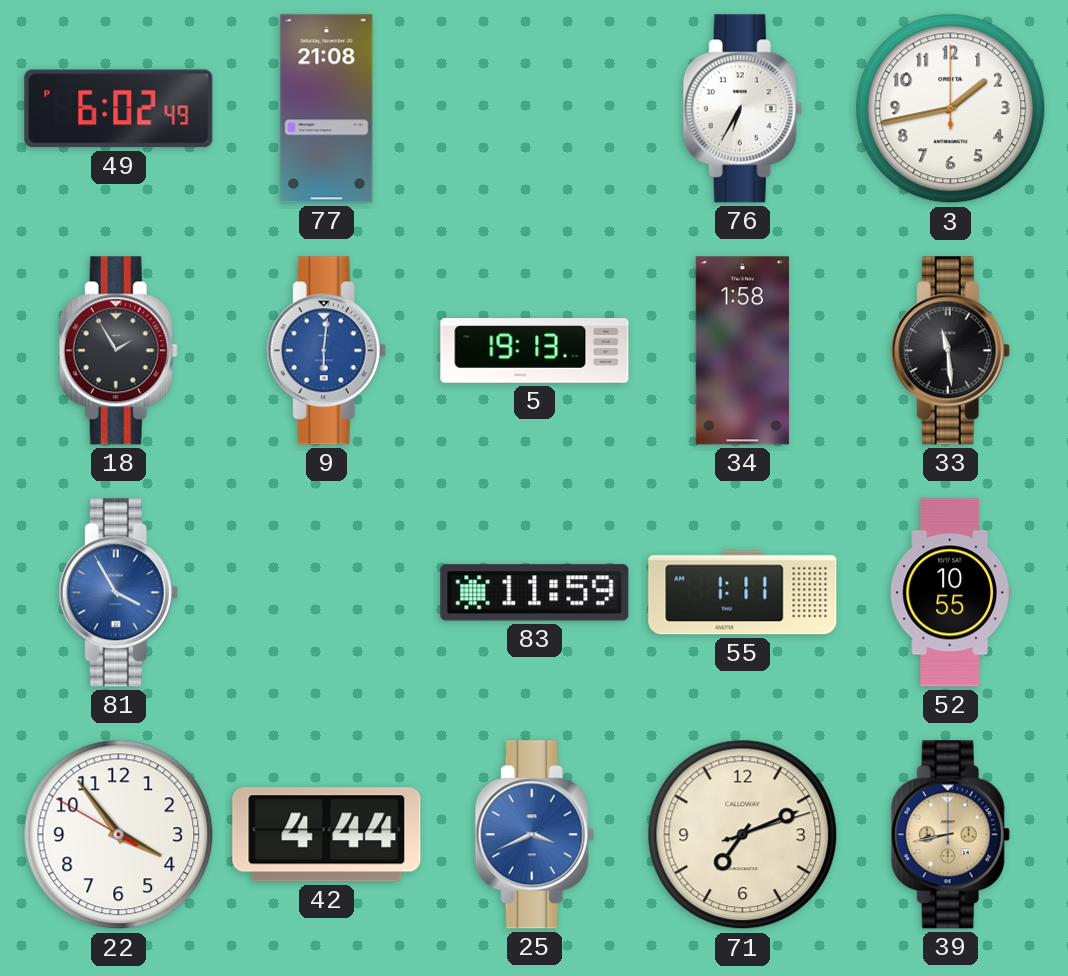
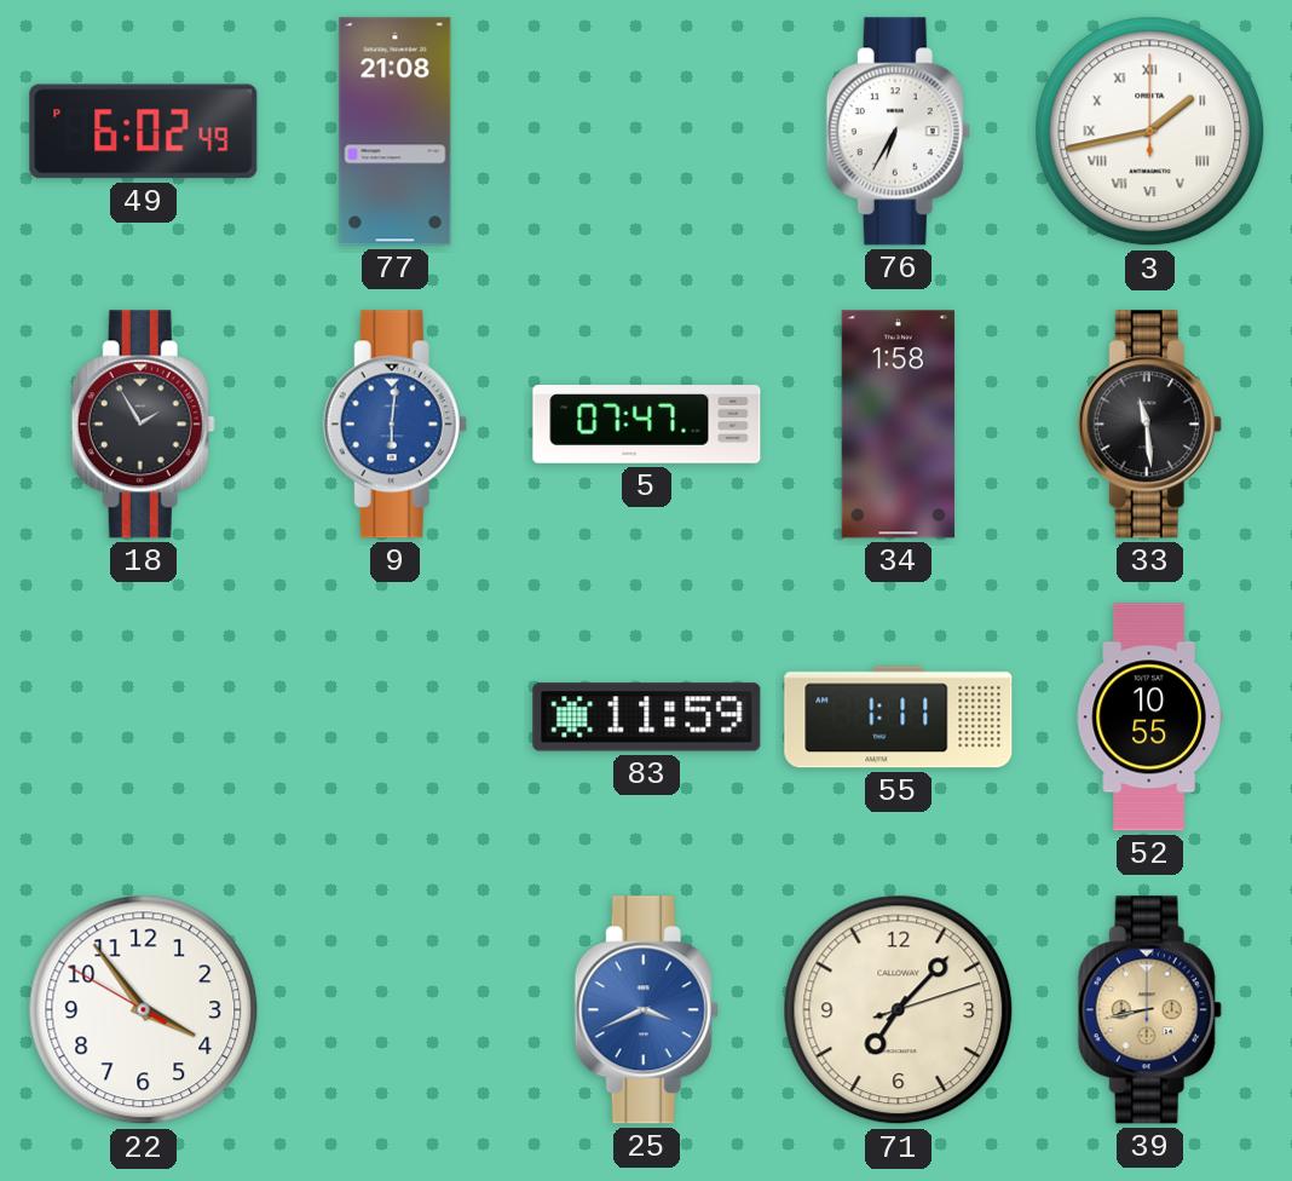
3 numerals: Arabic -> Roman (1150, 132)
5: 19:13 -> 07:47 (647, 425)
81: 3:55 -> none (118, 593)
42: 4:44 -> none (327, 835)
71: 7:11 -> 7:07 (899, 1010)
